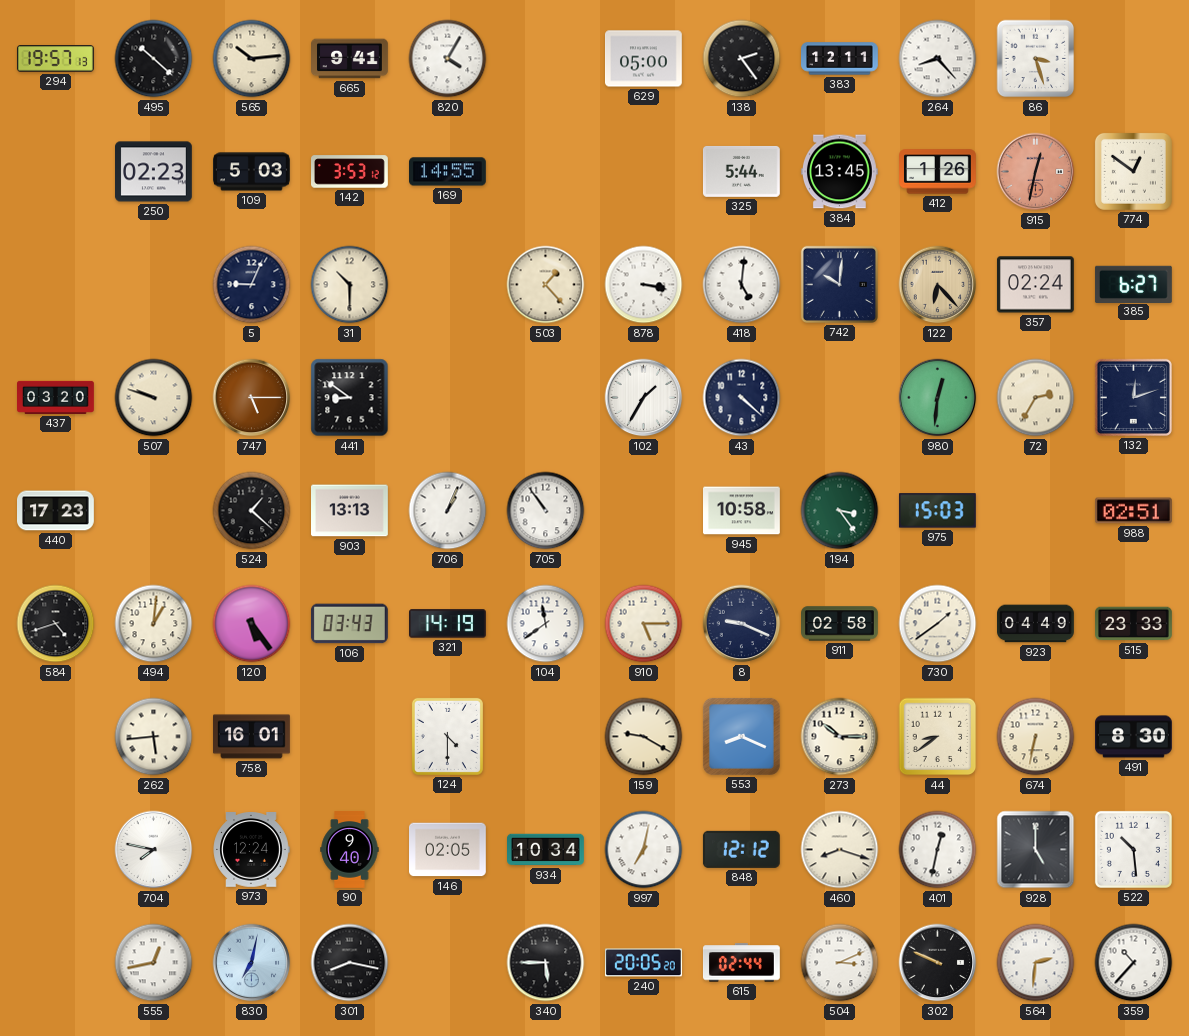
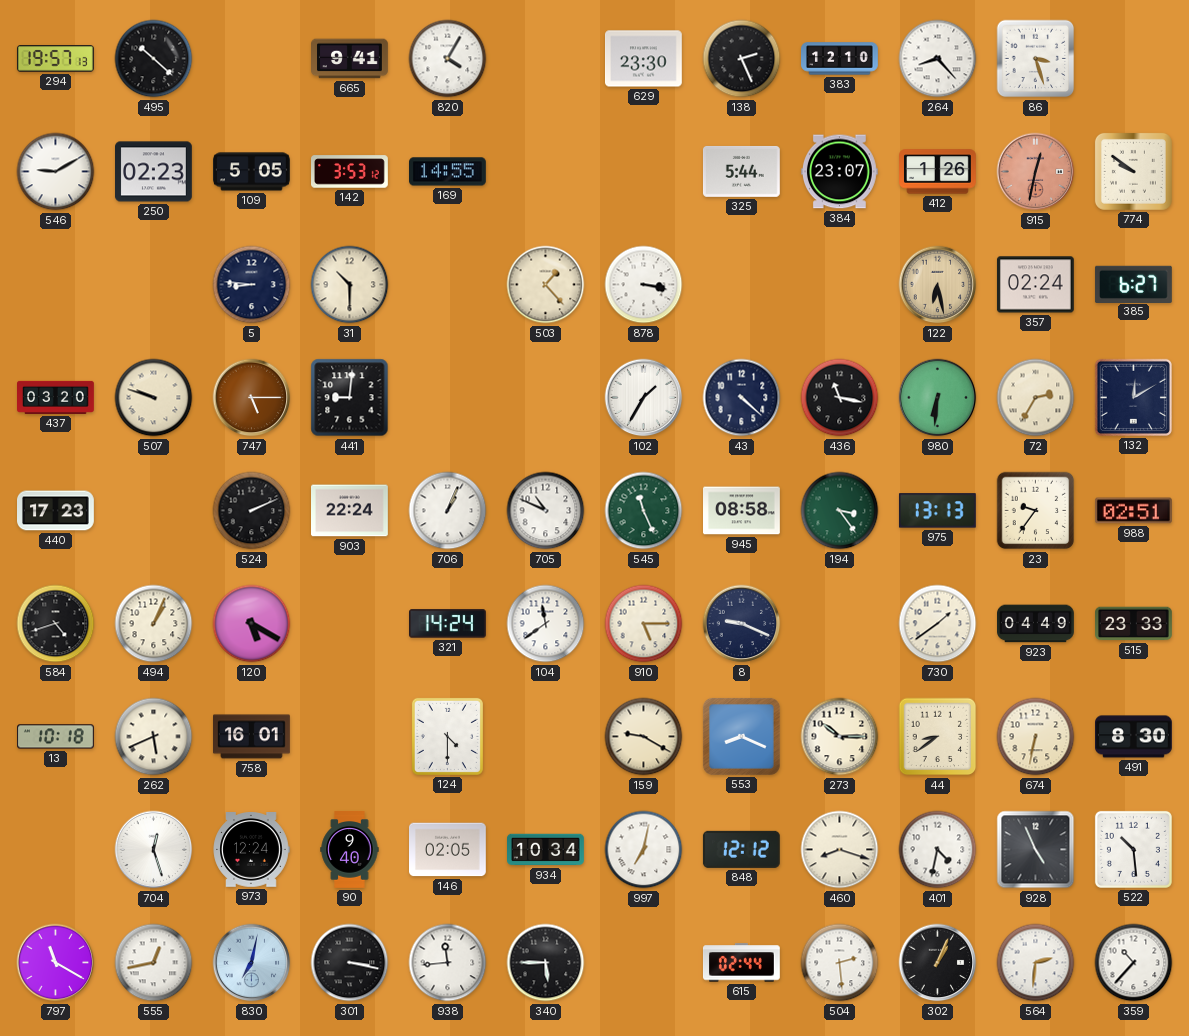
565: 10:14 -> none (252, 59)
629: 05:00 -> 23:30 (644, 59)
138: 2:24 -> 2:26 (742, 59)
383: 12:11 -> 12:10 (840, 59)
546: none -> 9:10 (56, 172)
109: 5:03 -> 5:05 (252, 172)
384: 13:45 -> 23:07 (839, 172)
774: 12:51 -> 9:51 (1133, 171)
5: 9:04 -> 8:46 (252, 285)
418: 5:01 -> none (742, 285)
742: 10:01 -> none (839, 284)
122: 6:23 -> 6:28 (938, 285)
441: 8:51 -> 9:01 (350, 398)
436: none -> 11:17 (840, 398)
980: 12:31 -> 6:31 (938, 398)
132: 12:12 -> 12:10 (1133, 397)
524: 1:22 -> 2:11 (252, 511)
903: 13:13 -> 22:24 (350, 511)
705: 10:54 -> 10:49 (546, 511)
545: none -> 11:26 (644, 511)
945: 10:58 -> 08:58 (742, 511)
975: 15:03 -> 13:13 (937, 511)
23: none -> 9:36 (1036, 511)
494: 1:01 -> 1:04 (154, 624)
120: 5:24 -> 5:20 (252, 624)
106: 03:43 -> none (350, 624)
321: 14:19 -> 14:24 (448, 624)
911: 02:58 -> none (840, 624)
13: none -> 10:18 (56, 737)
262: 5:44 -> 5:41 (154, 737)
704: 7:47 -> 12:27 (154, 850)
401: 12:32 -> 4:32 (938, 850)
928: 5:00 -> 4:56 (1036, 850)
797: none -> 11:20 (56, 963)
301: 8:17 -> 3:17 (350, 963)
938: none -> 11:44 (448, 963)
240: 20:05 -> none (644, 963)
504: 3:11 -> 2:29 (840, 963)
302: 9:49 -> 1:04 (938, 963)
